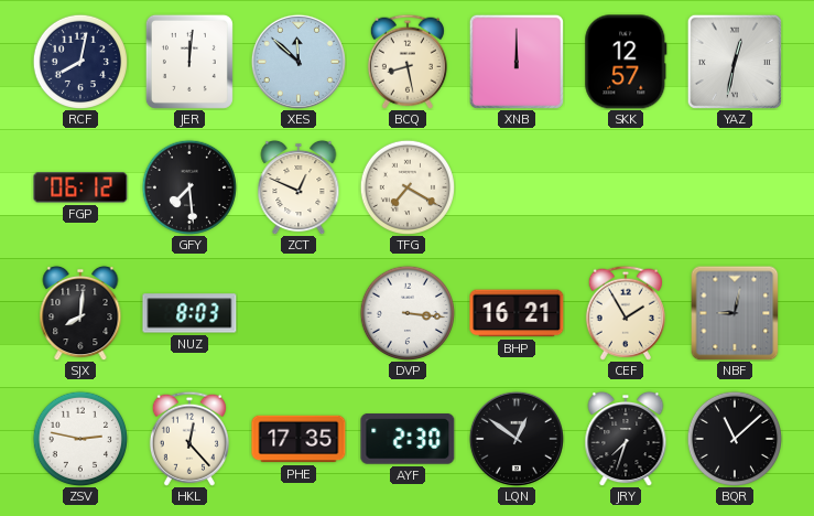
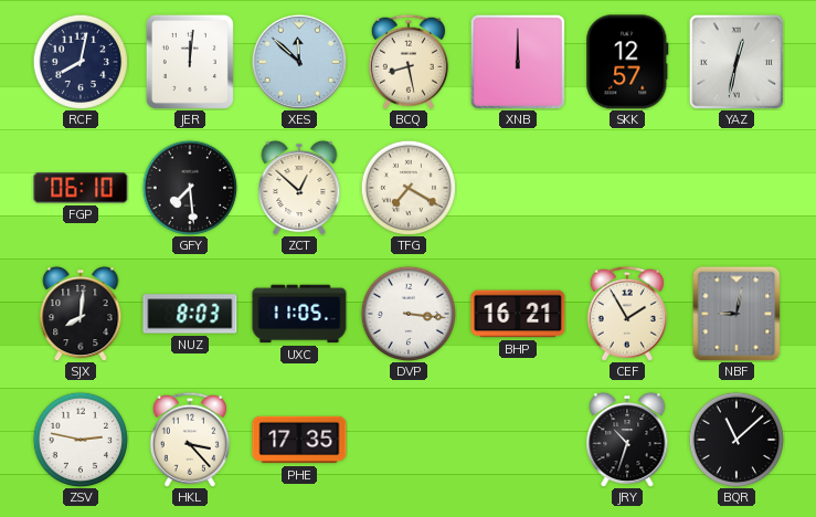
FGP: 06:12 -> 06:10 (81, 188)
ZCT: 12:49 -> 12:52 (299, 188)
UXC: none -> 11:05 (299, 314)
HKL: 12:23 -> 3:23 (190, 440)
AYF: 2:30 -> none (408, 440)
LQN: 12:51 -> none (517, 439)
JRY: 7:33 -> 10:33 (627, 440)
